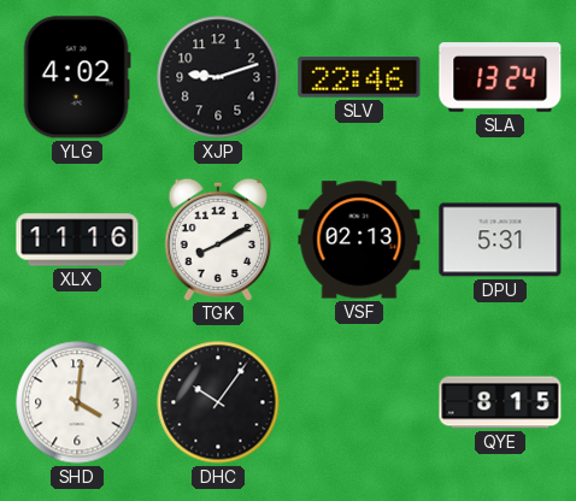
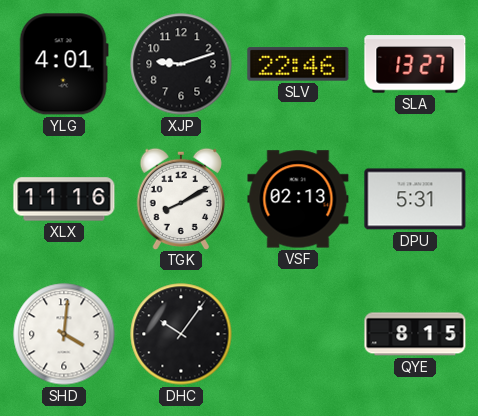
YLG: 4:02 -> 4:01 (64, 64)
SLA: 13:24 -> 13:27 (415, 64)
